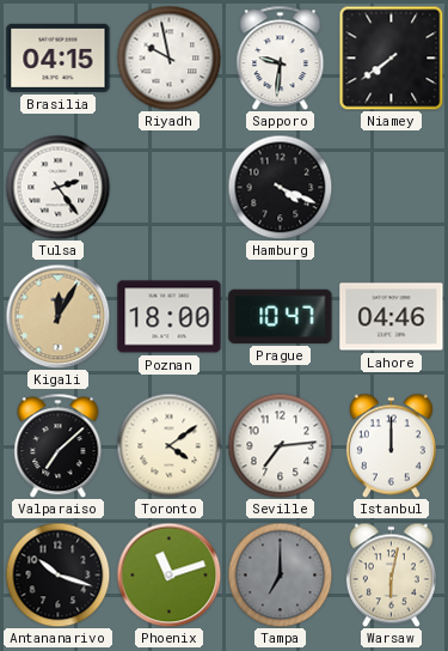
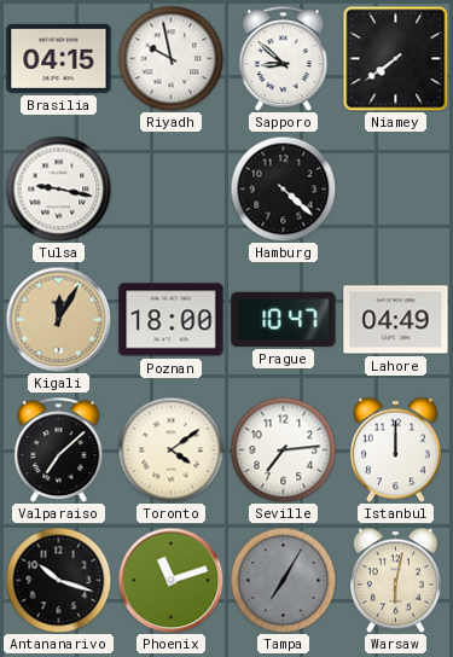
Sapporo: 9:31 -> 8:52 (284, 58)
Tulsa: 2:24 -> 9:17 (58, 188)
Hamburg: 4:19 -> 4:22 (283, 188)
Lahore: 04:46 -> 04:49 (396, 320)
Tampa: 7:00 -> 7:05 (283, 580)
